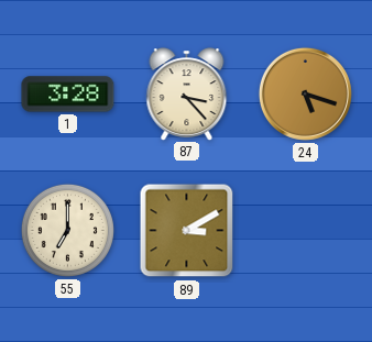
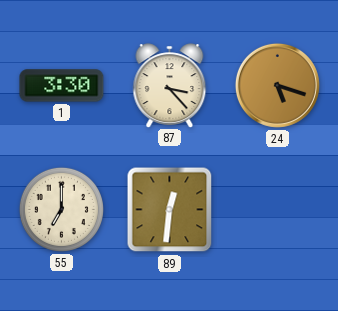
1: 3:28 -> 3:30 (62, 86)
89: 3:10 -> 12:31 (170, 210)
